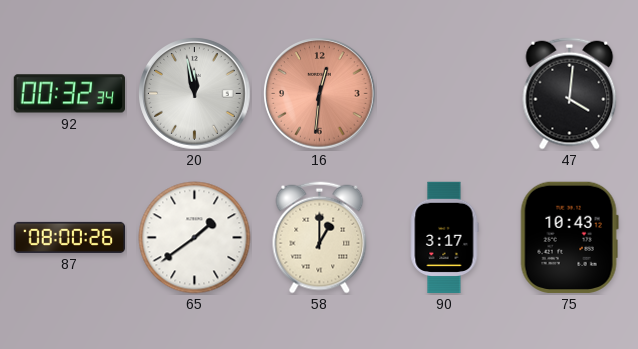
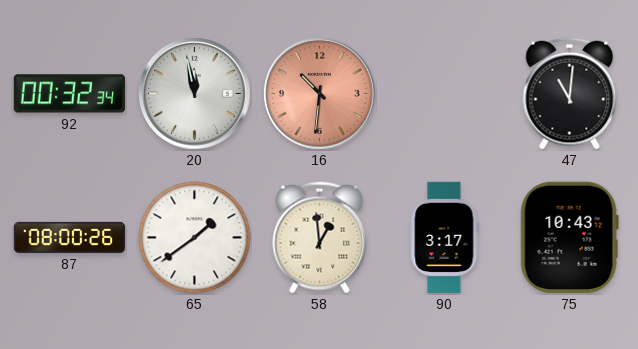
16: 12:31 -> 10:31 (320, 94)
47: 4:01 -> 11:01 (570, 94)
58: 1:00 -> 12:59 (320, 238)
